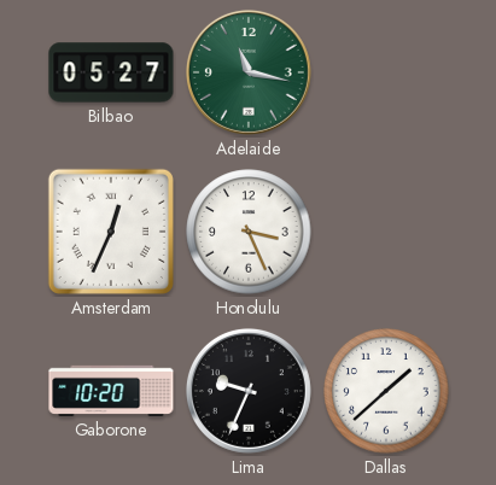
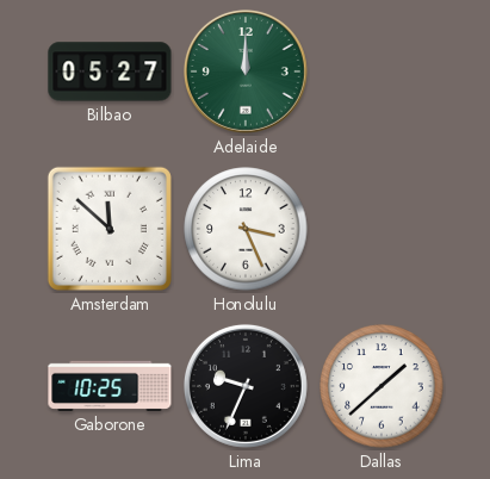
Adelaide: 11:17 -> 12:00 (246, 71)
Amsterdam: 12:34 -> 11:52 (110, 229)
Gaborone: 10:20 -> 10:25 (110, 386)
